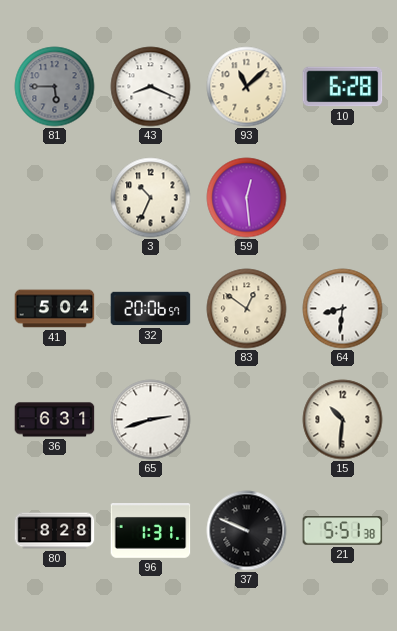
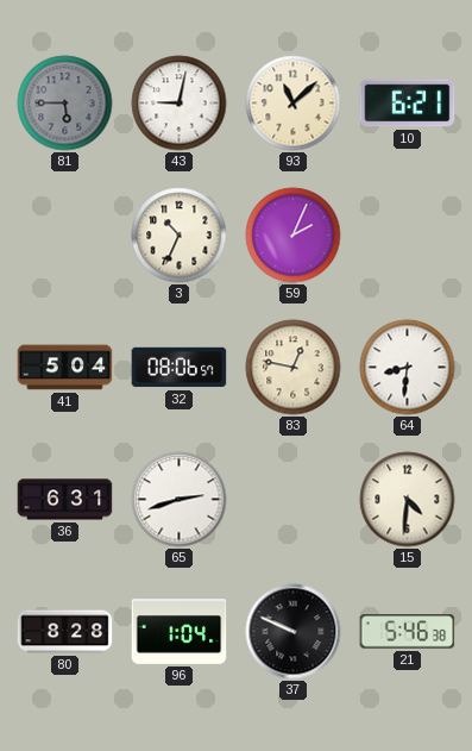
43: 8:19 -> 9:02 (180, 104)
10: 6:28 -> 6:21 (408, 104)
59: 12:29 -> 2:04 (294, 236)
32: 20:06 -> 08:06 (180, 368)
83: 12:51 -> 12:47 (294, 368)
15: 10:31 -> 4:31 (408, 500)
96: 1:31 -> 1:04 (180, 632)
21: 5:51 -> 5:46 (408, 632)
